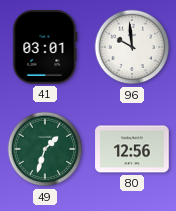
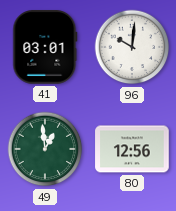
96: 9:59 -> 10:01 (132, 47)
49: 1:33 -> 12:59 (45, 149)
